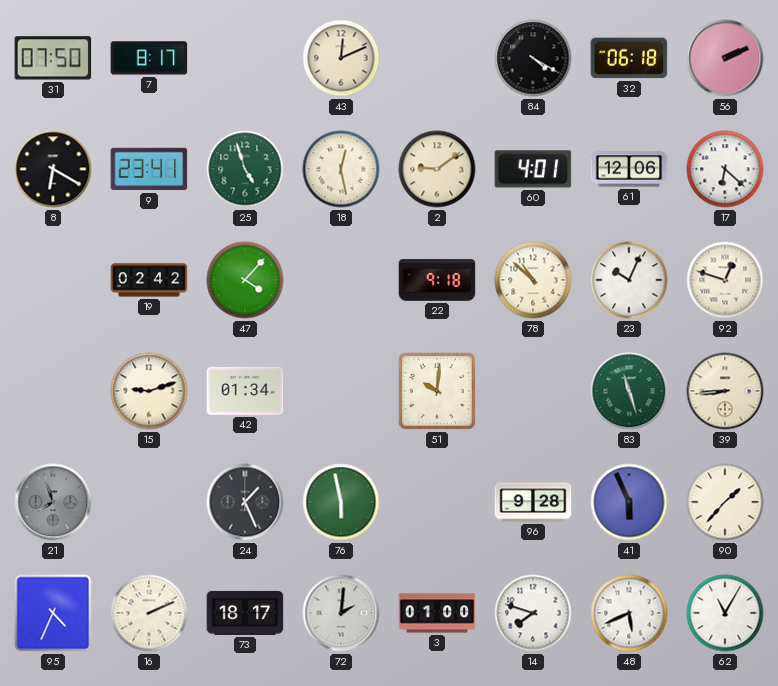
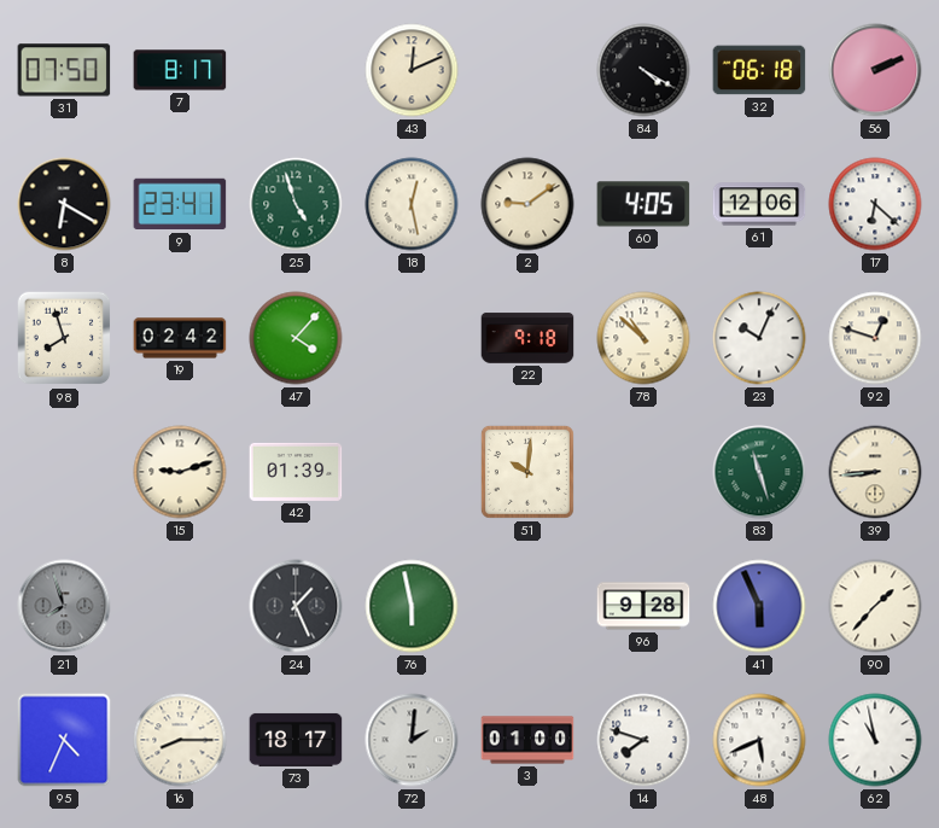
60: 4:01 -> 4:05 (643, 204)
98: none -> 7:57 (64, 338)
42: 01:34 -> 01:39 (296, 472)
16: 2:11 -> 8:15 (180, 740)
62: 11:05 -> 10:58 (875, 740)
